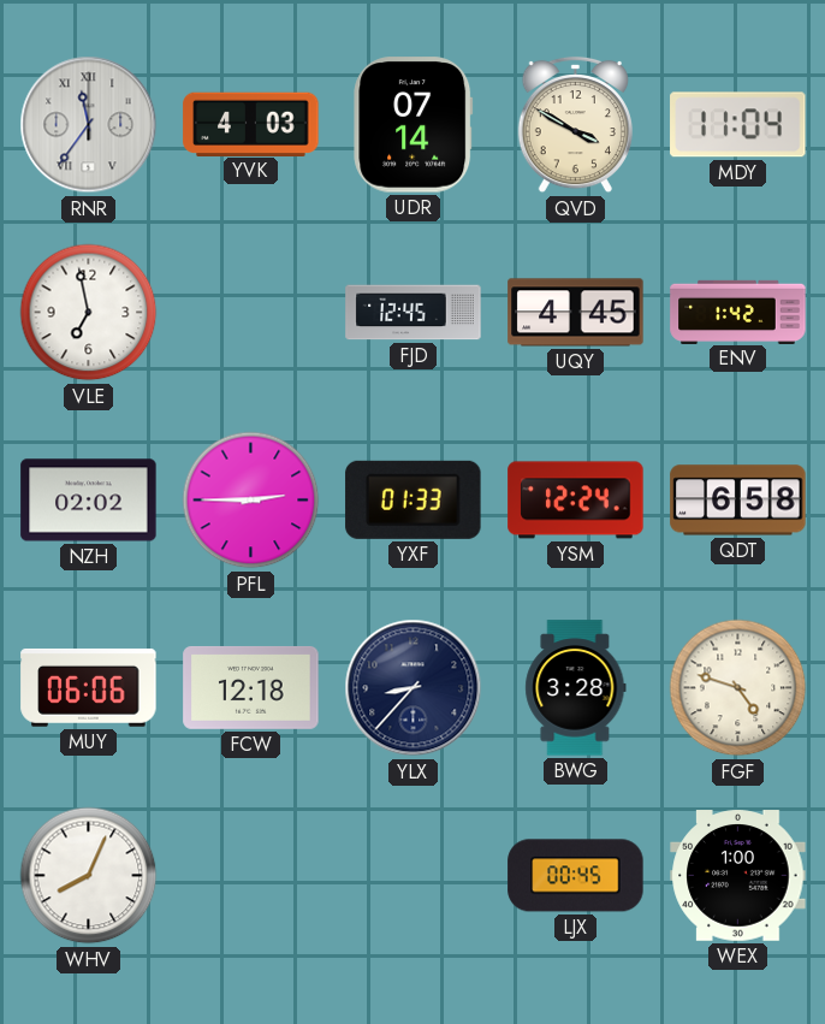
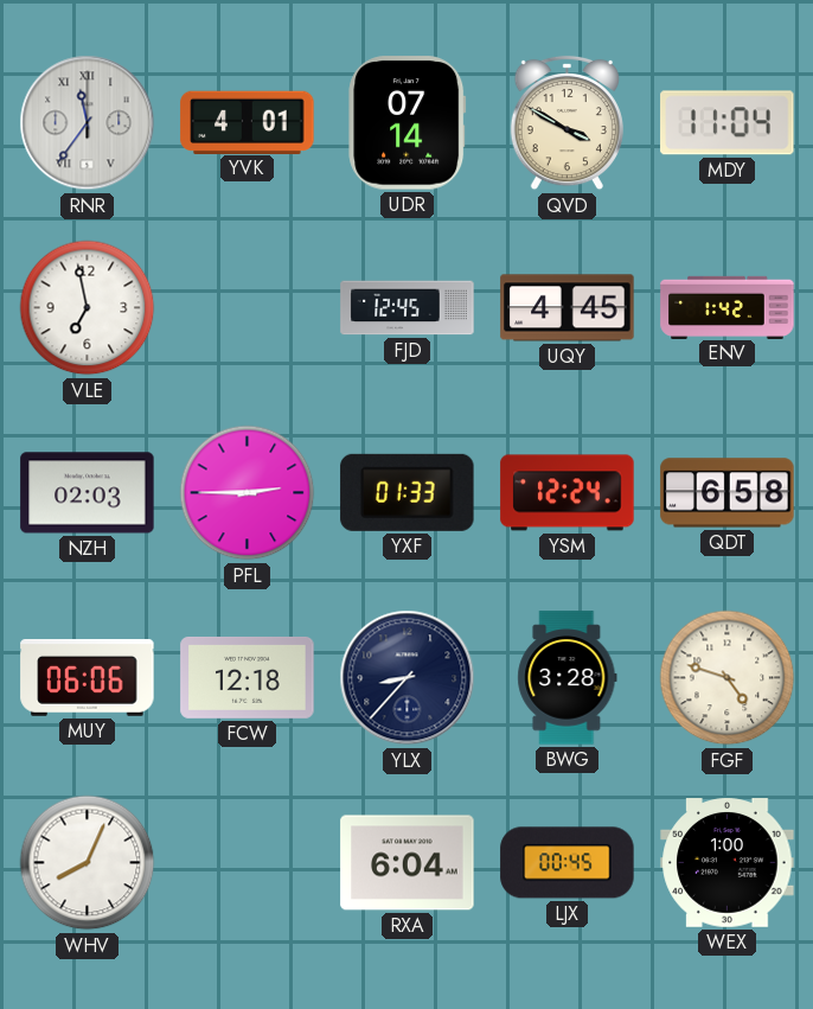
YVK: 4:03 -> 4:01 (248, 122)
NZH: 02:02 -> 02:03 (88, 493)
RXA: none -> 6:04 (408, 863)
